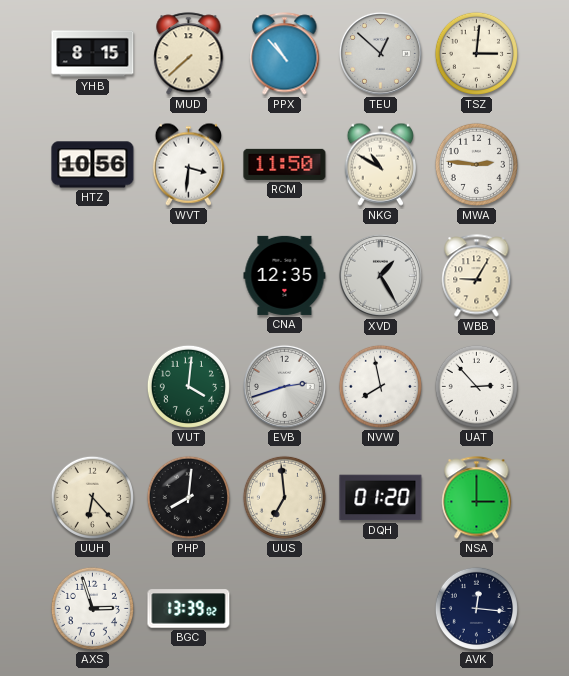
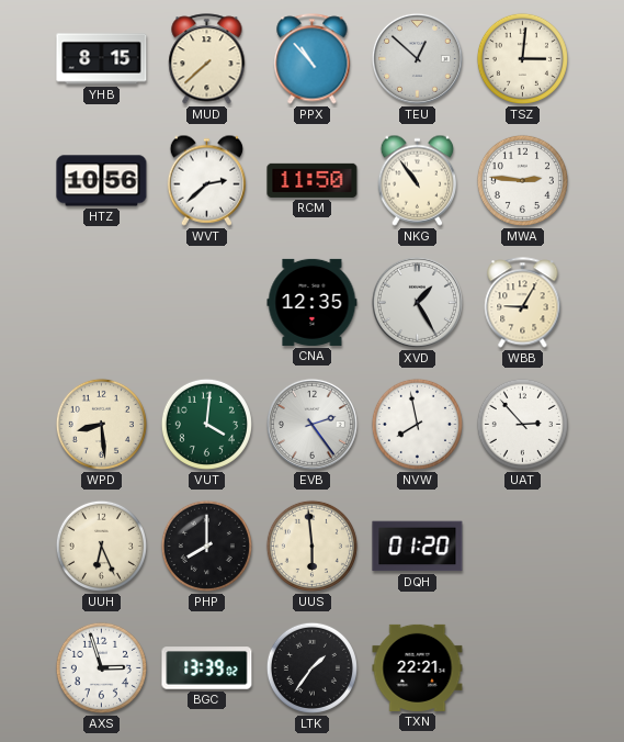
WVT: 3:31 -> 2:38 (207, 180)
NKG: 10:50 -> 10:54 (418, 180)
WPD: none -> 8:29 (101, 424)
EVB: 2:42 -> 2:24 (311, 424)
UUH: 6:23 -> 6:26 (101, 546)
PHP: 8:01 -> 8:00 (206, 546)
UUS: 6:59 -> 5:59 (311, 546)
NSA: 3:00 -> none (477, 498)
LTK: none -> 1:36 (311, 667)
TXN: none -> 22:21 (418, 667)
AVK: 12:16 -> none (476, 608)
